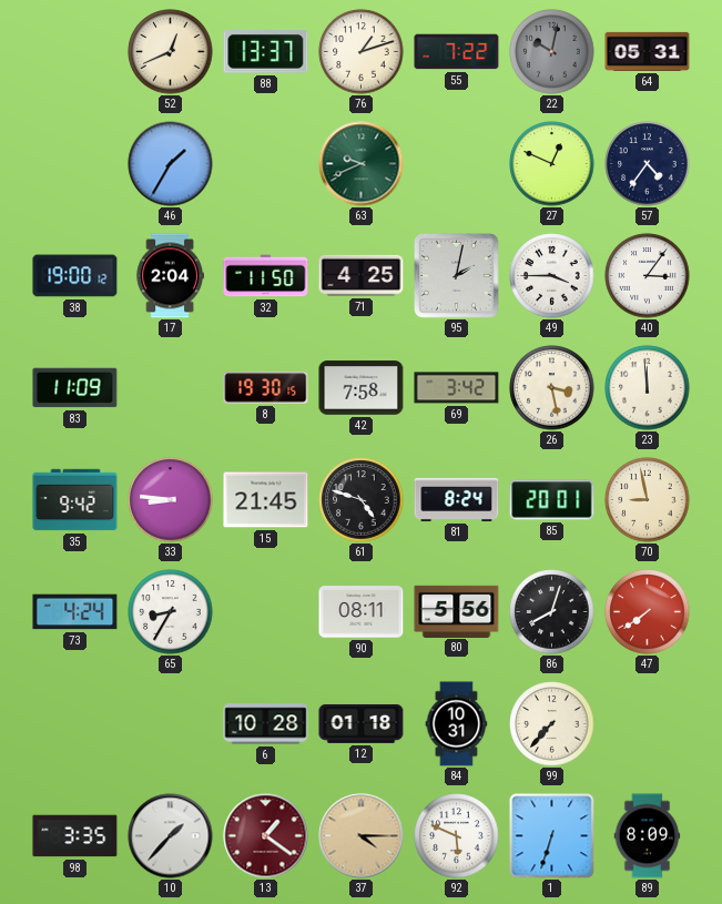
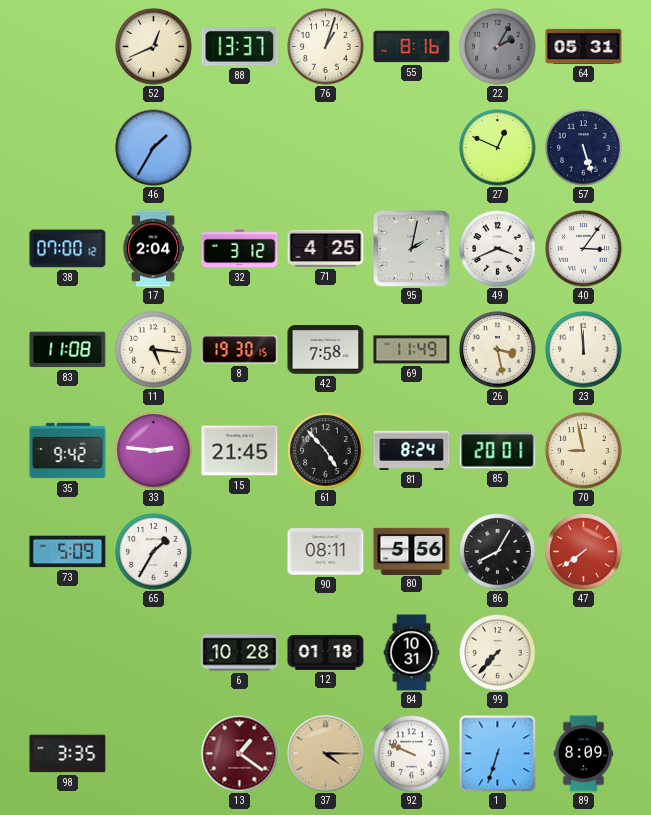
76: 1:12 -> 1:03 (326, 47)
55: 7:22 -> 8:16 (412, 47)
22: 10:02 -> 2:05 (498, 47)
63: 9:41 -> none (362, 164)
57: 4:36 -> 5:27 (584, 148)
38: 19:00 -> 07:00 (68, 249)
32: 11:50 -> 3:12 (240, 249)
49: 3:45 -> 3:41 (498, 249)
83: 11:09 -> 11:08 (68, 350)
11: none -> 5:16 (154, 350)
69: 3:42 -> 11:49 (412, 350)
33: 8:46 -> 2:46 (154, 451)
61: 4:48 -> 4:53 (326, 451)
73: 4:24 -> 5:09 (68, 552)
65: 8:35 -> 1:35 (154, 552)
86: 8:03 -> 8:05 (498, 552)
10: 1:37 -> none (171, 836)
92: 5:49 -> 9:49 (412, 754)
